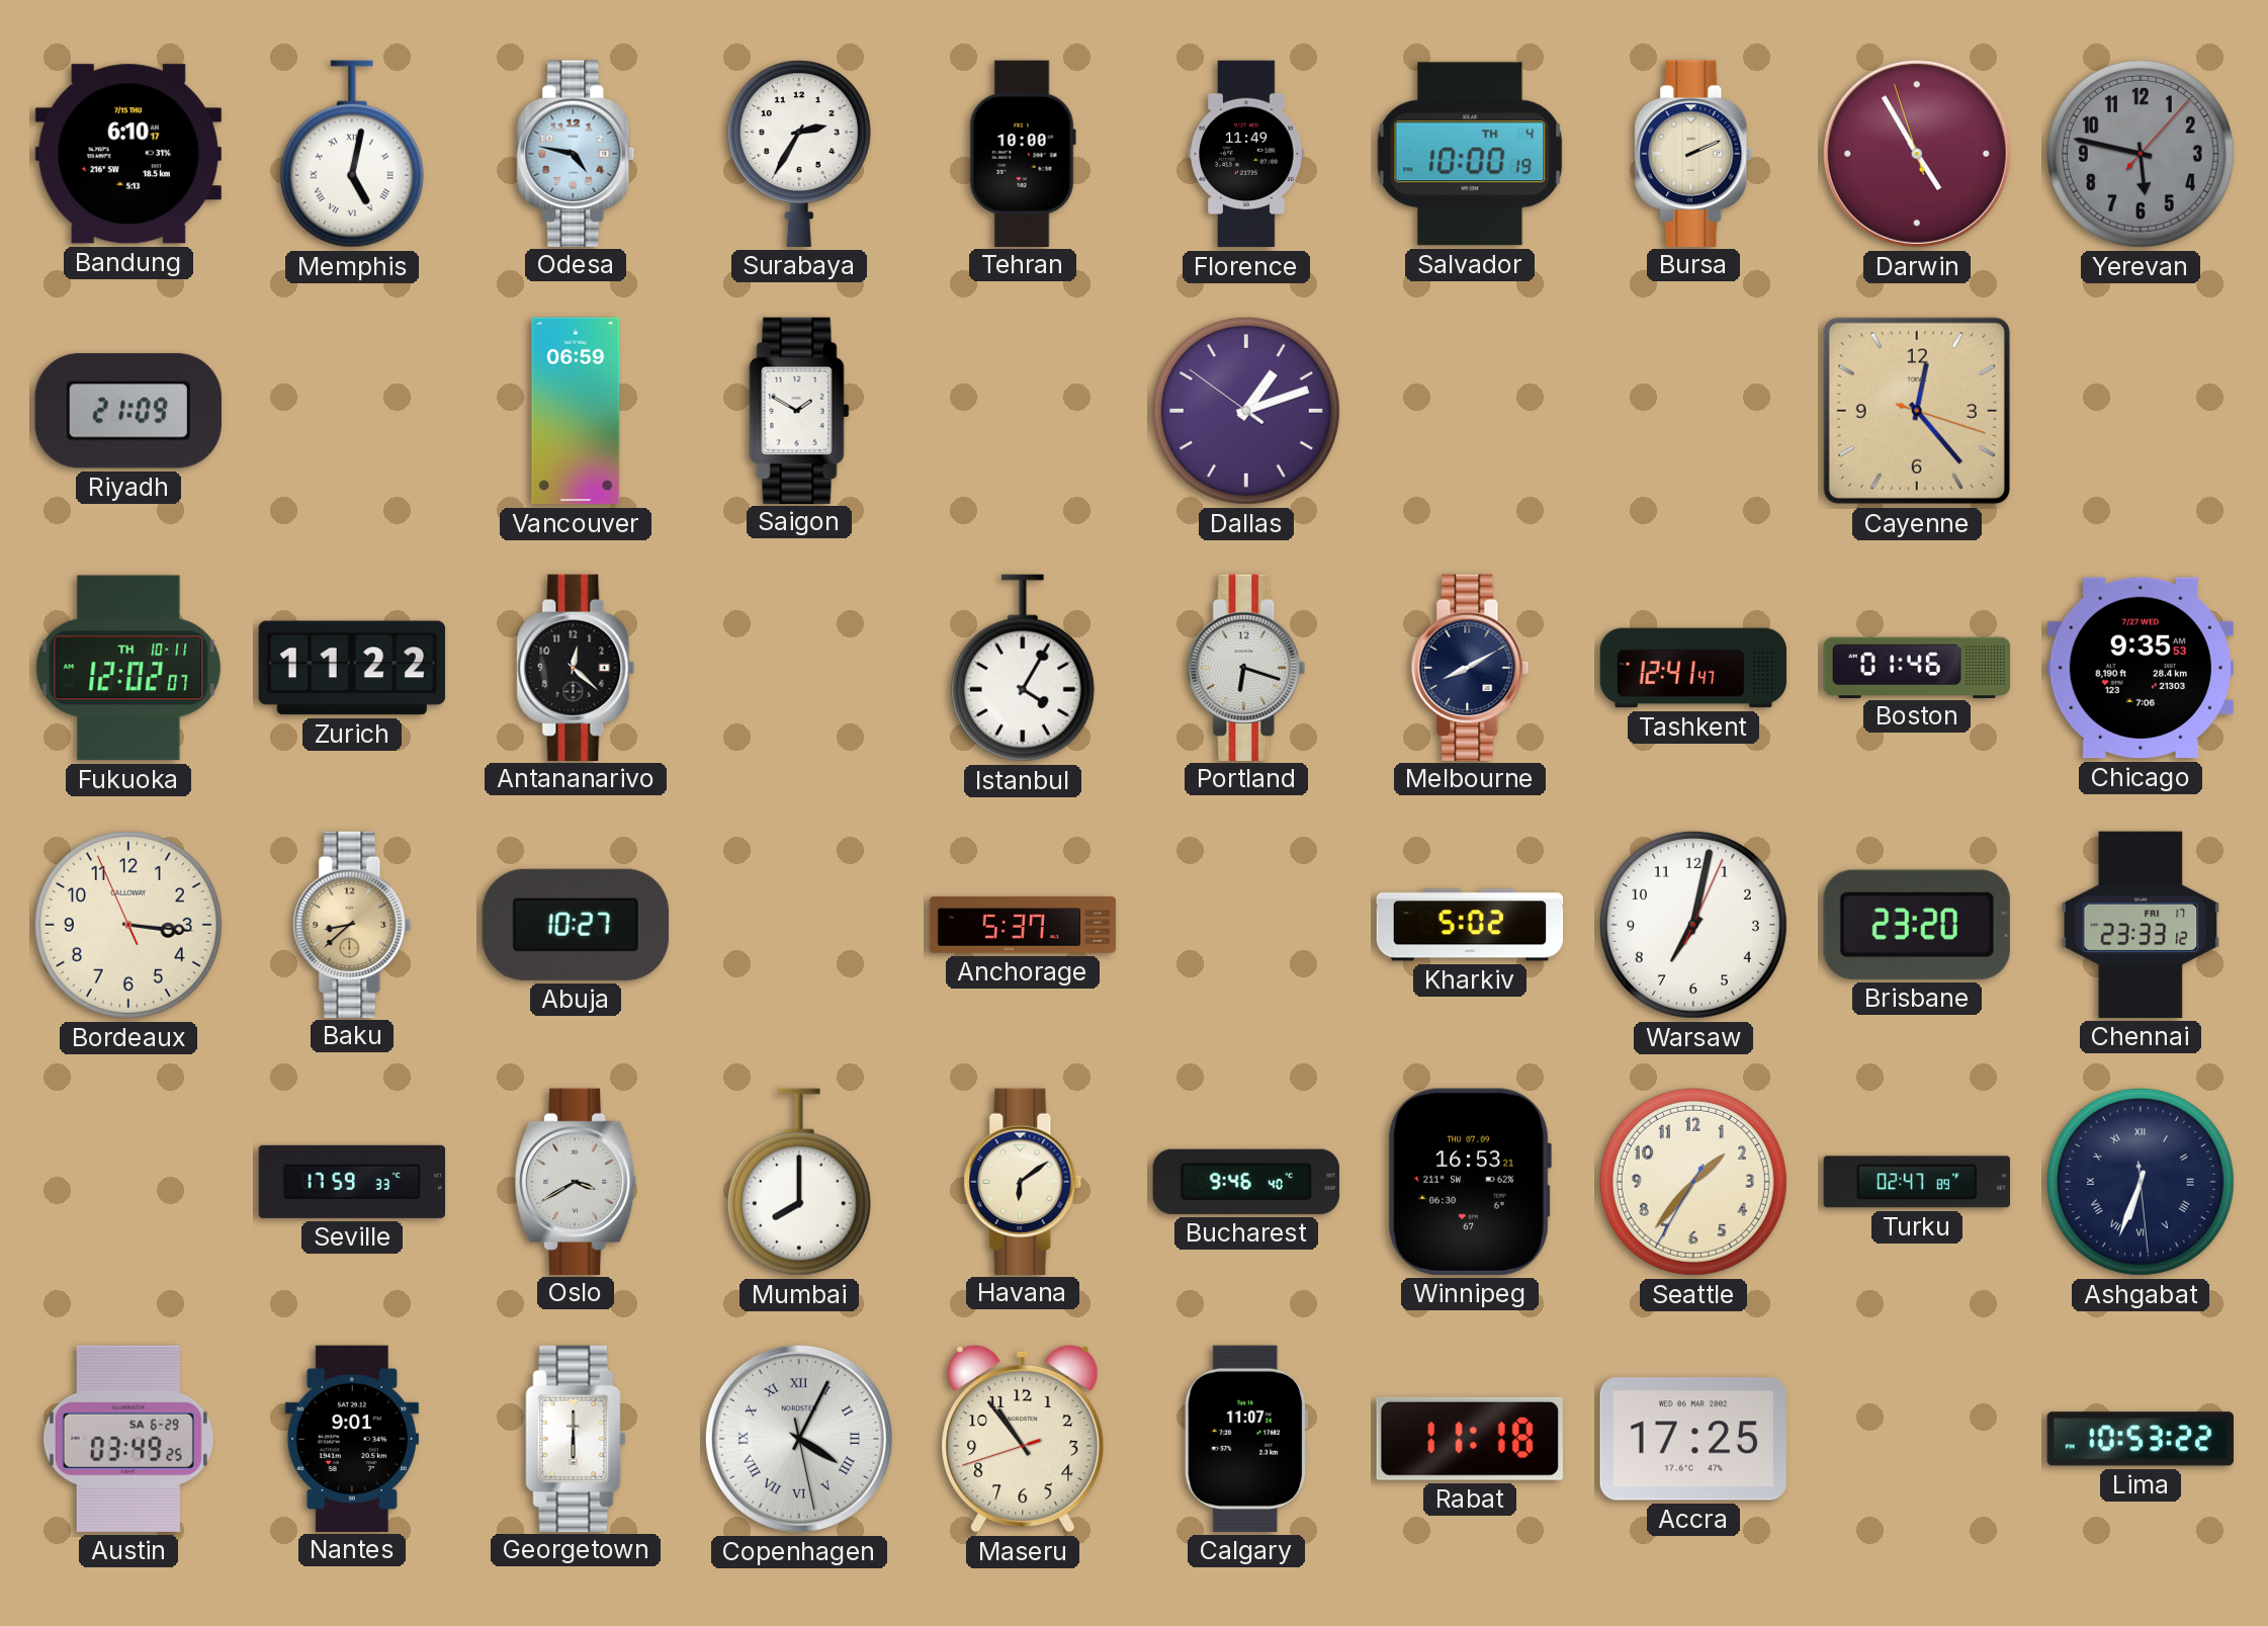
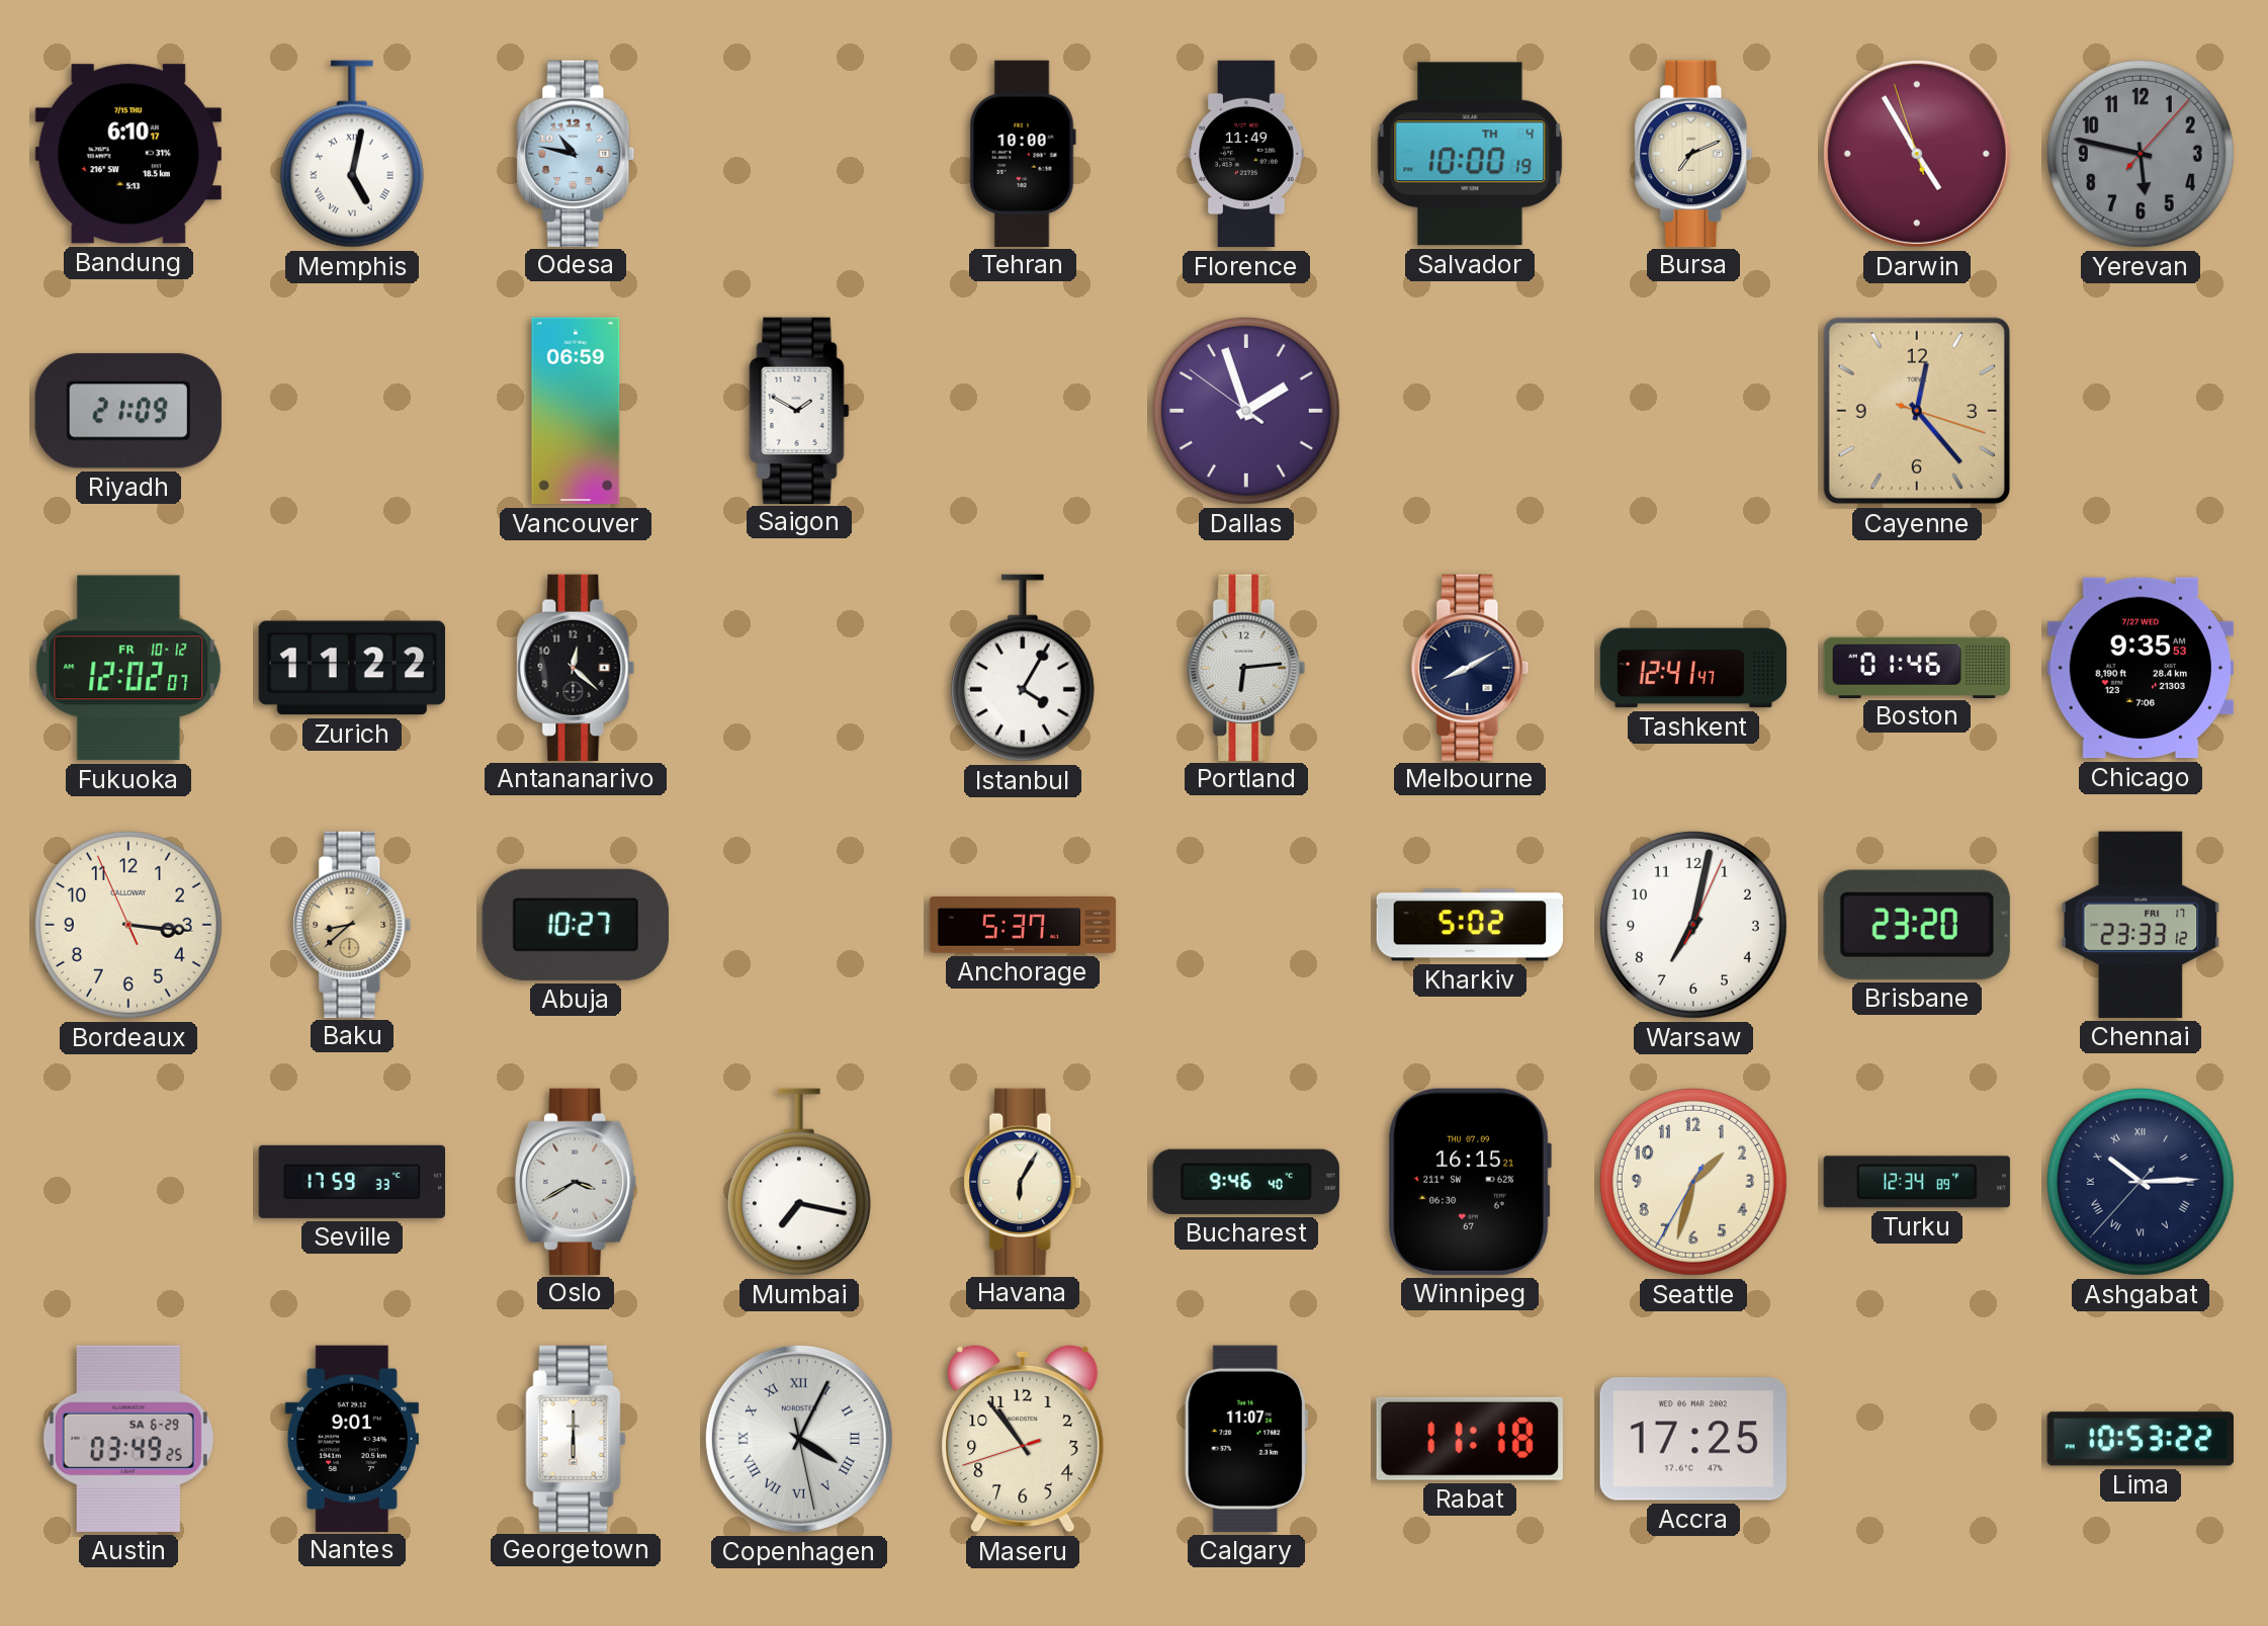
Odesa: 4:47 -> 10:47 (576, 153)
Surabaya: 2:35 -> none (799, 154)
Bursa: 2:11 -> 7:11 (1693, 153)
Dallas: 1:11 -> 1:56 (1246, 411)
Fukuoka date: TH 10-11 -> FR 10-12 (128, 668)
Portland: 6:18 -> 6:14 (1246, 667)
Mumbai: 8:00 -> 7:17 (799, 1182)
Havana: 6:09 -> 6:05 (1023, 1181)
Winnipeg: 16:53 -> 16:15 (1470, 1182)
Seattle: 1:36 -> 1:32 (1693, 1182)
Turku: 02:47 -> 12:34 (1917, 1182)
Ashgabat: 6:33 -> 10:14 (2141, 1182)
